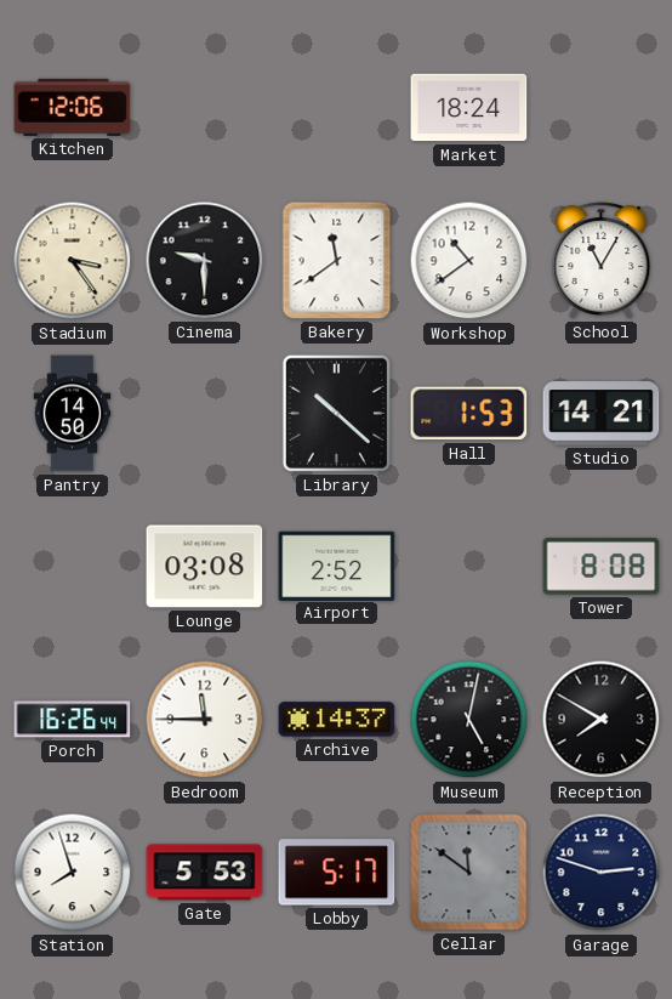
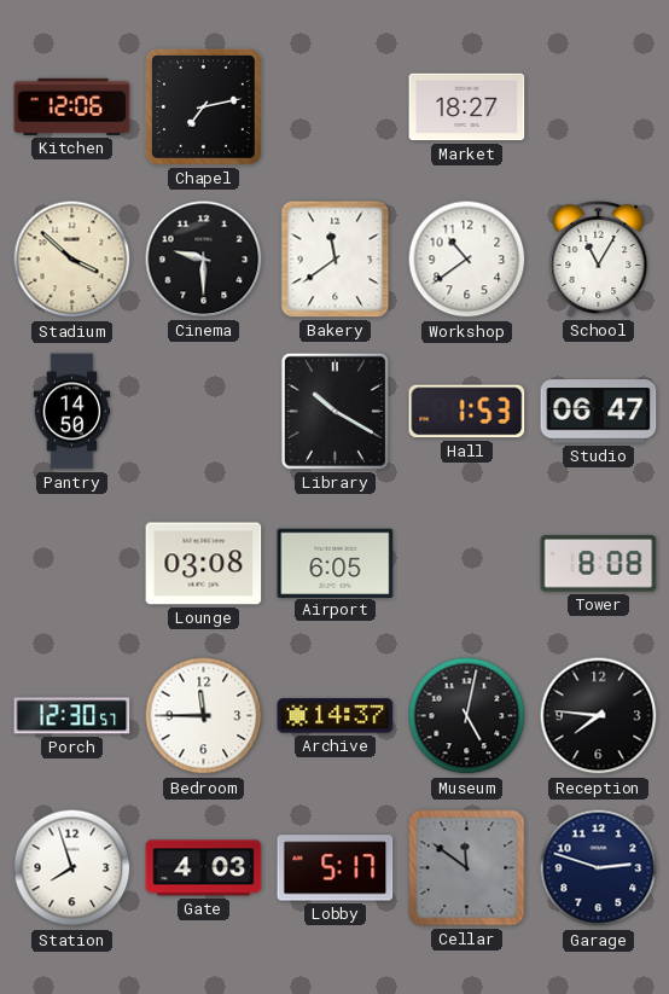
Chapel: none -> 7:13 (203, 106)
Market: 18:24 -> 18:27 (467, 107)
Stadium: 3:24 -> 3:52 (72, 260)
Library: 10:22 -> 10:20 (334, 411)
Studio: 14:21 -> 06:47 (599, 412)
Airport: 2:52 -> 6:05 (336, 563)
Porch: 16:26 -> 12:30 (72, 716)
Reception: 7:50 -> 7:46 (599, 716)
Gate: 5:53 -> 4:03 (204, 868)
